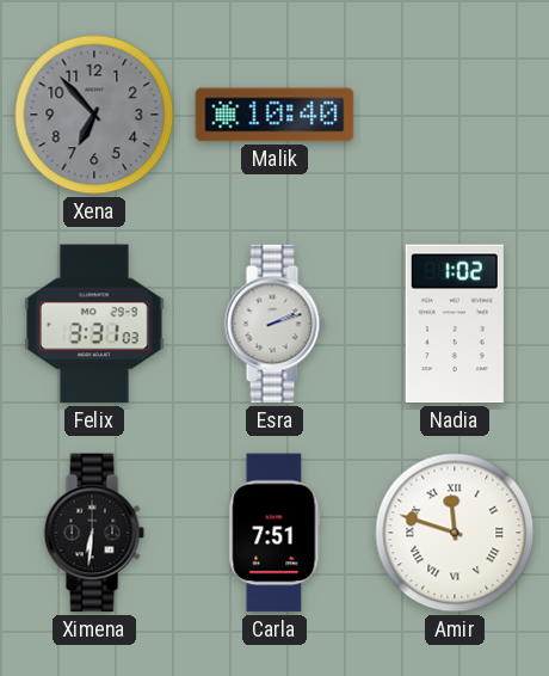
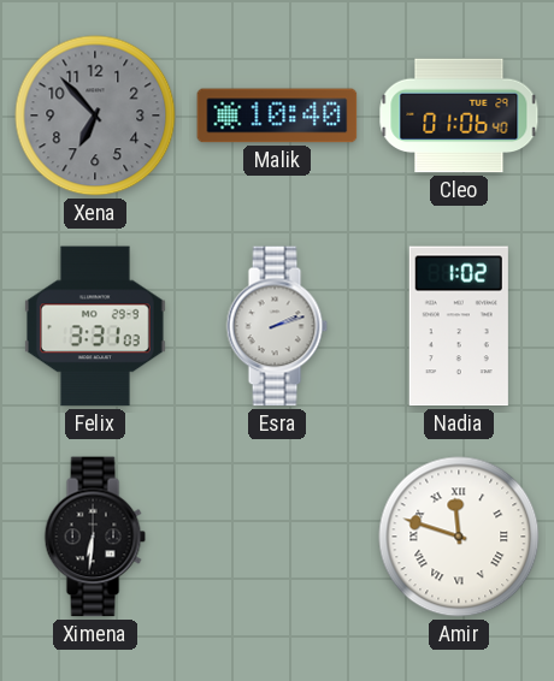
Cleo: none -> 01:06 (459, 116)
Carla: 7:51 -> none (274, 533)
